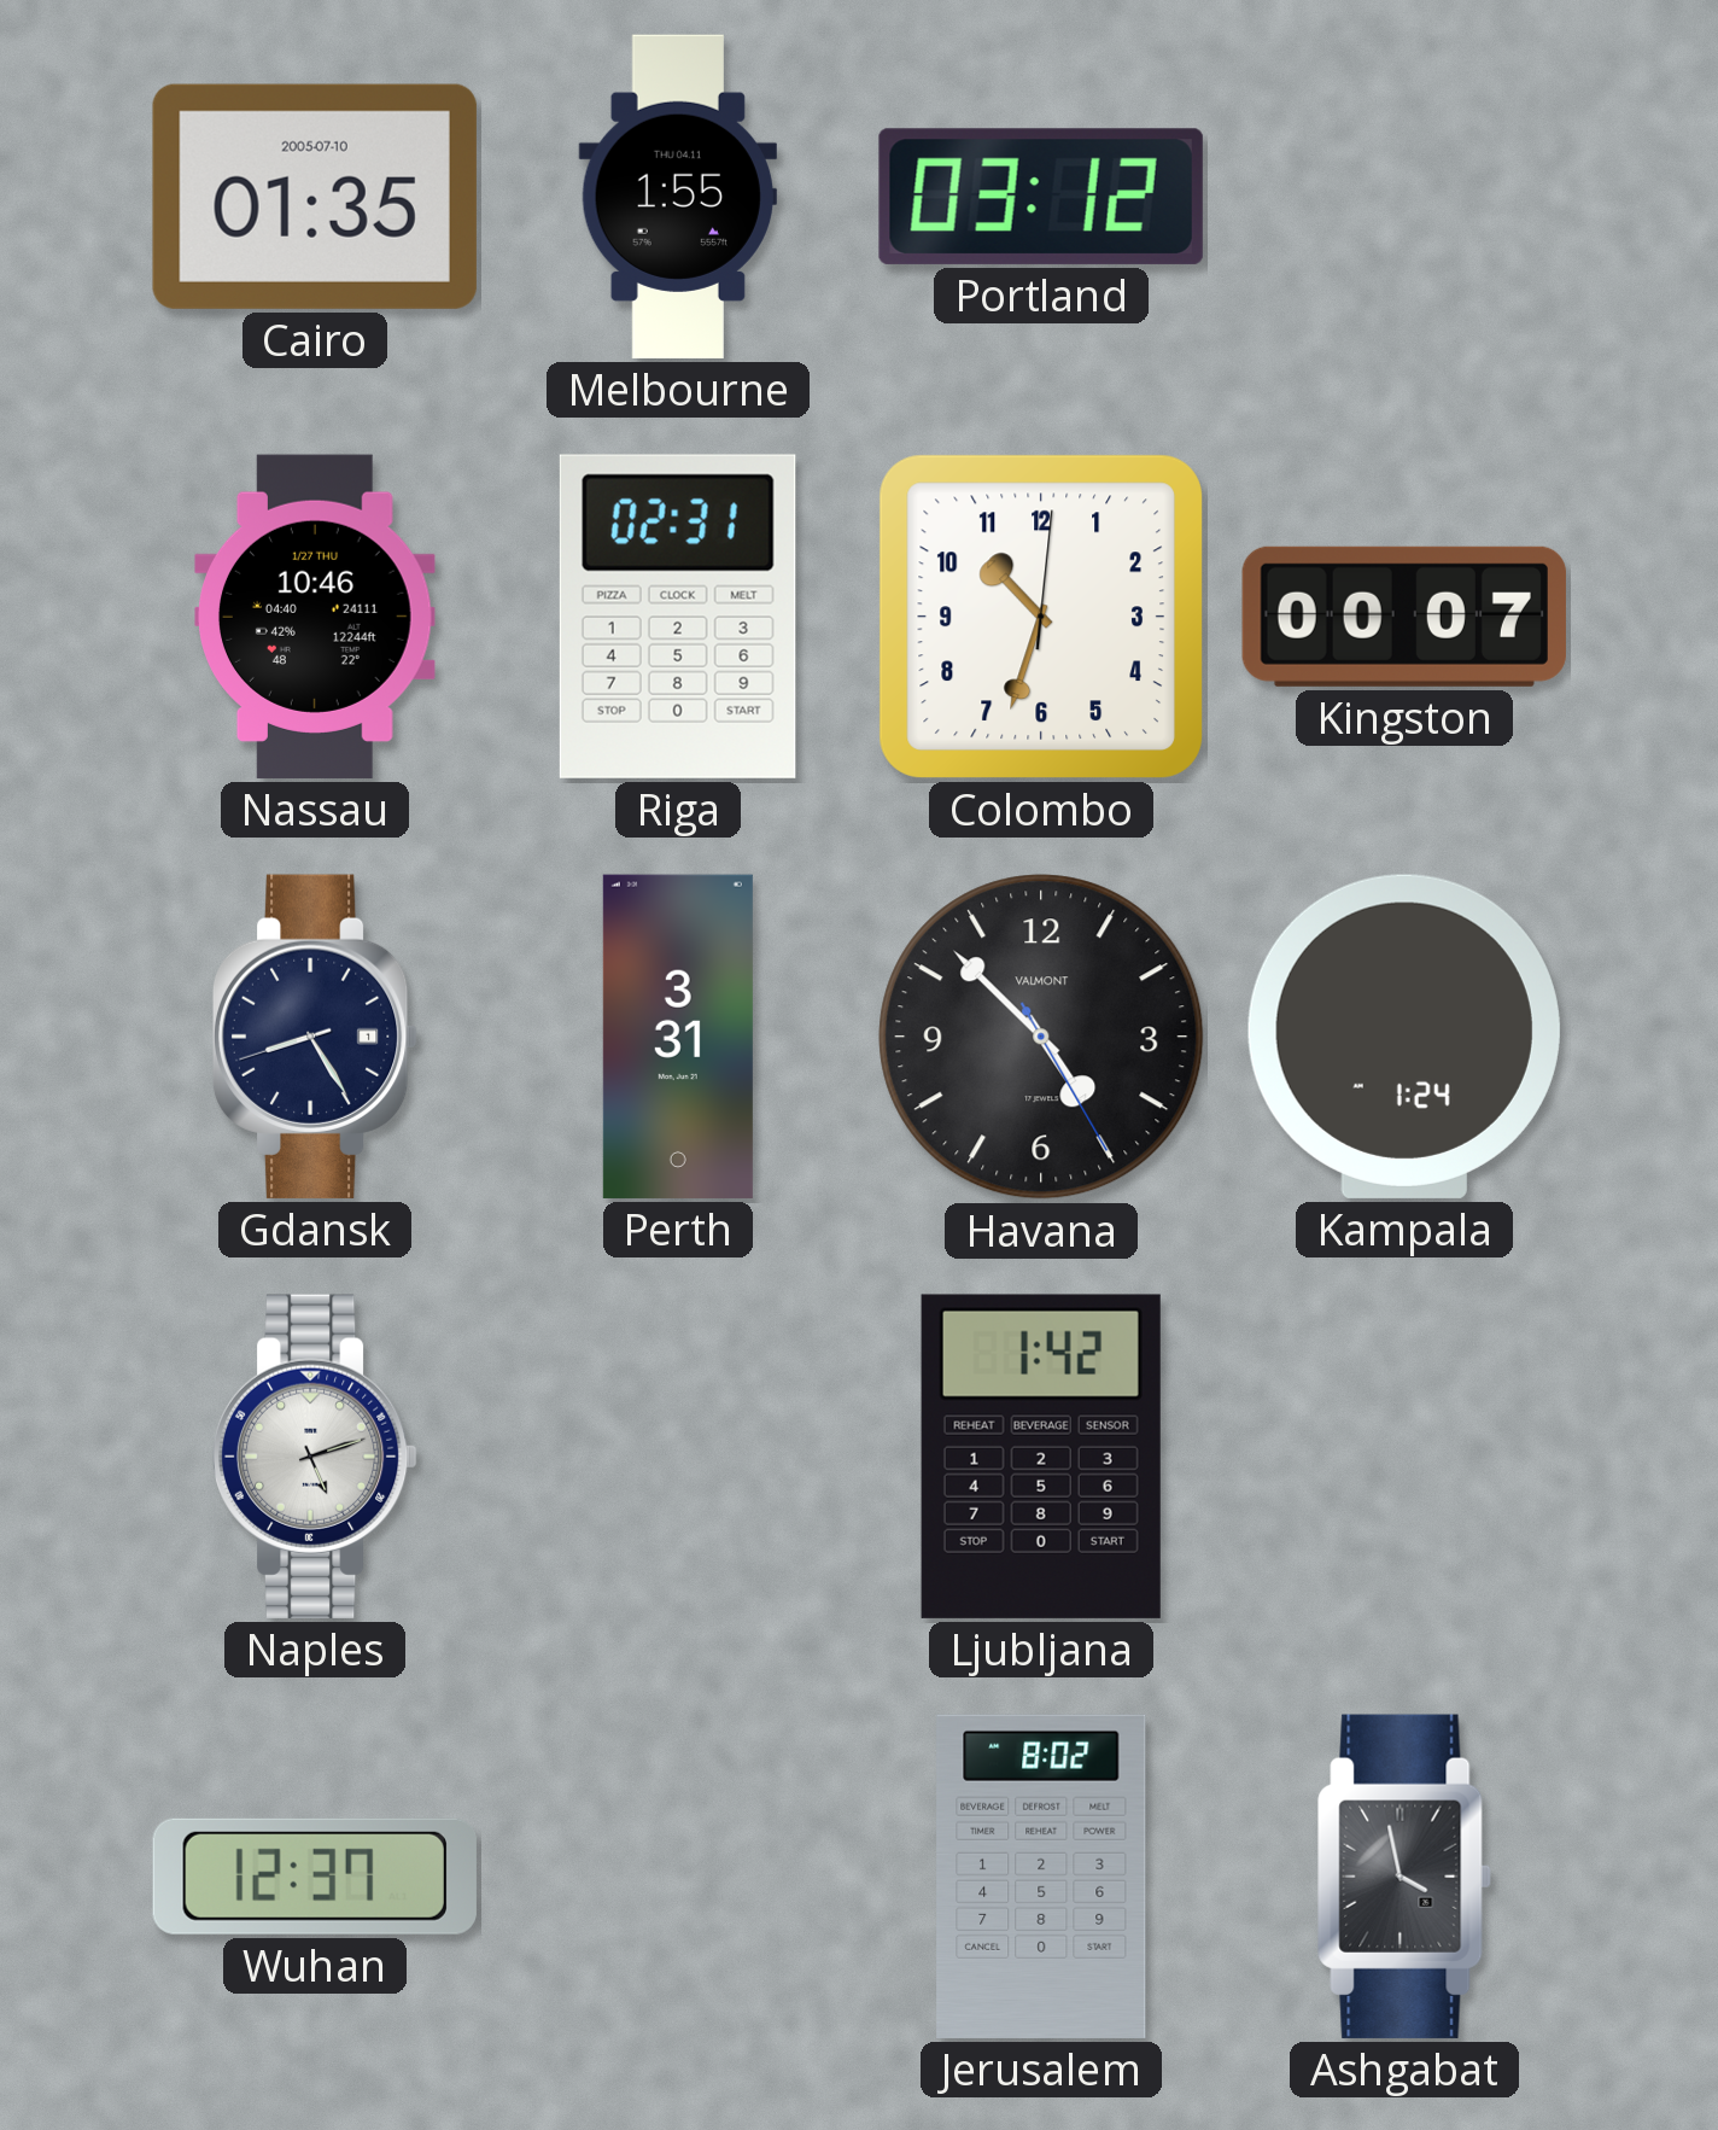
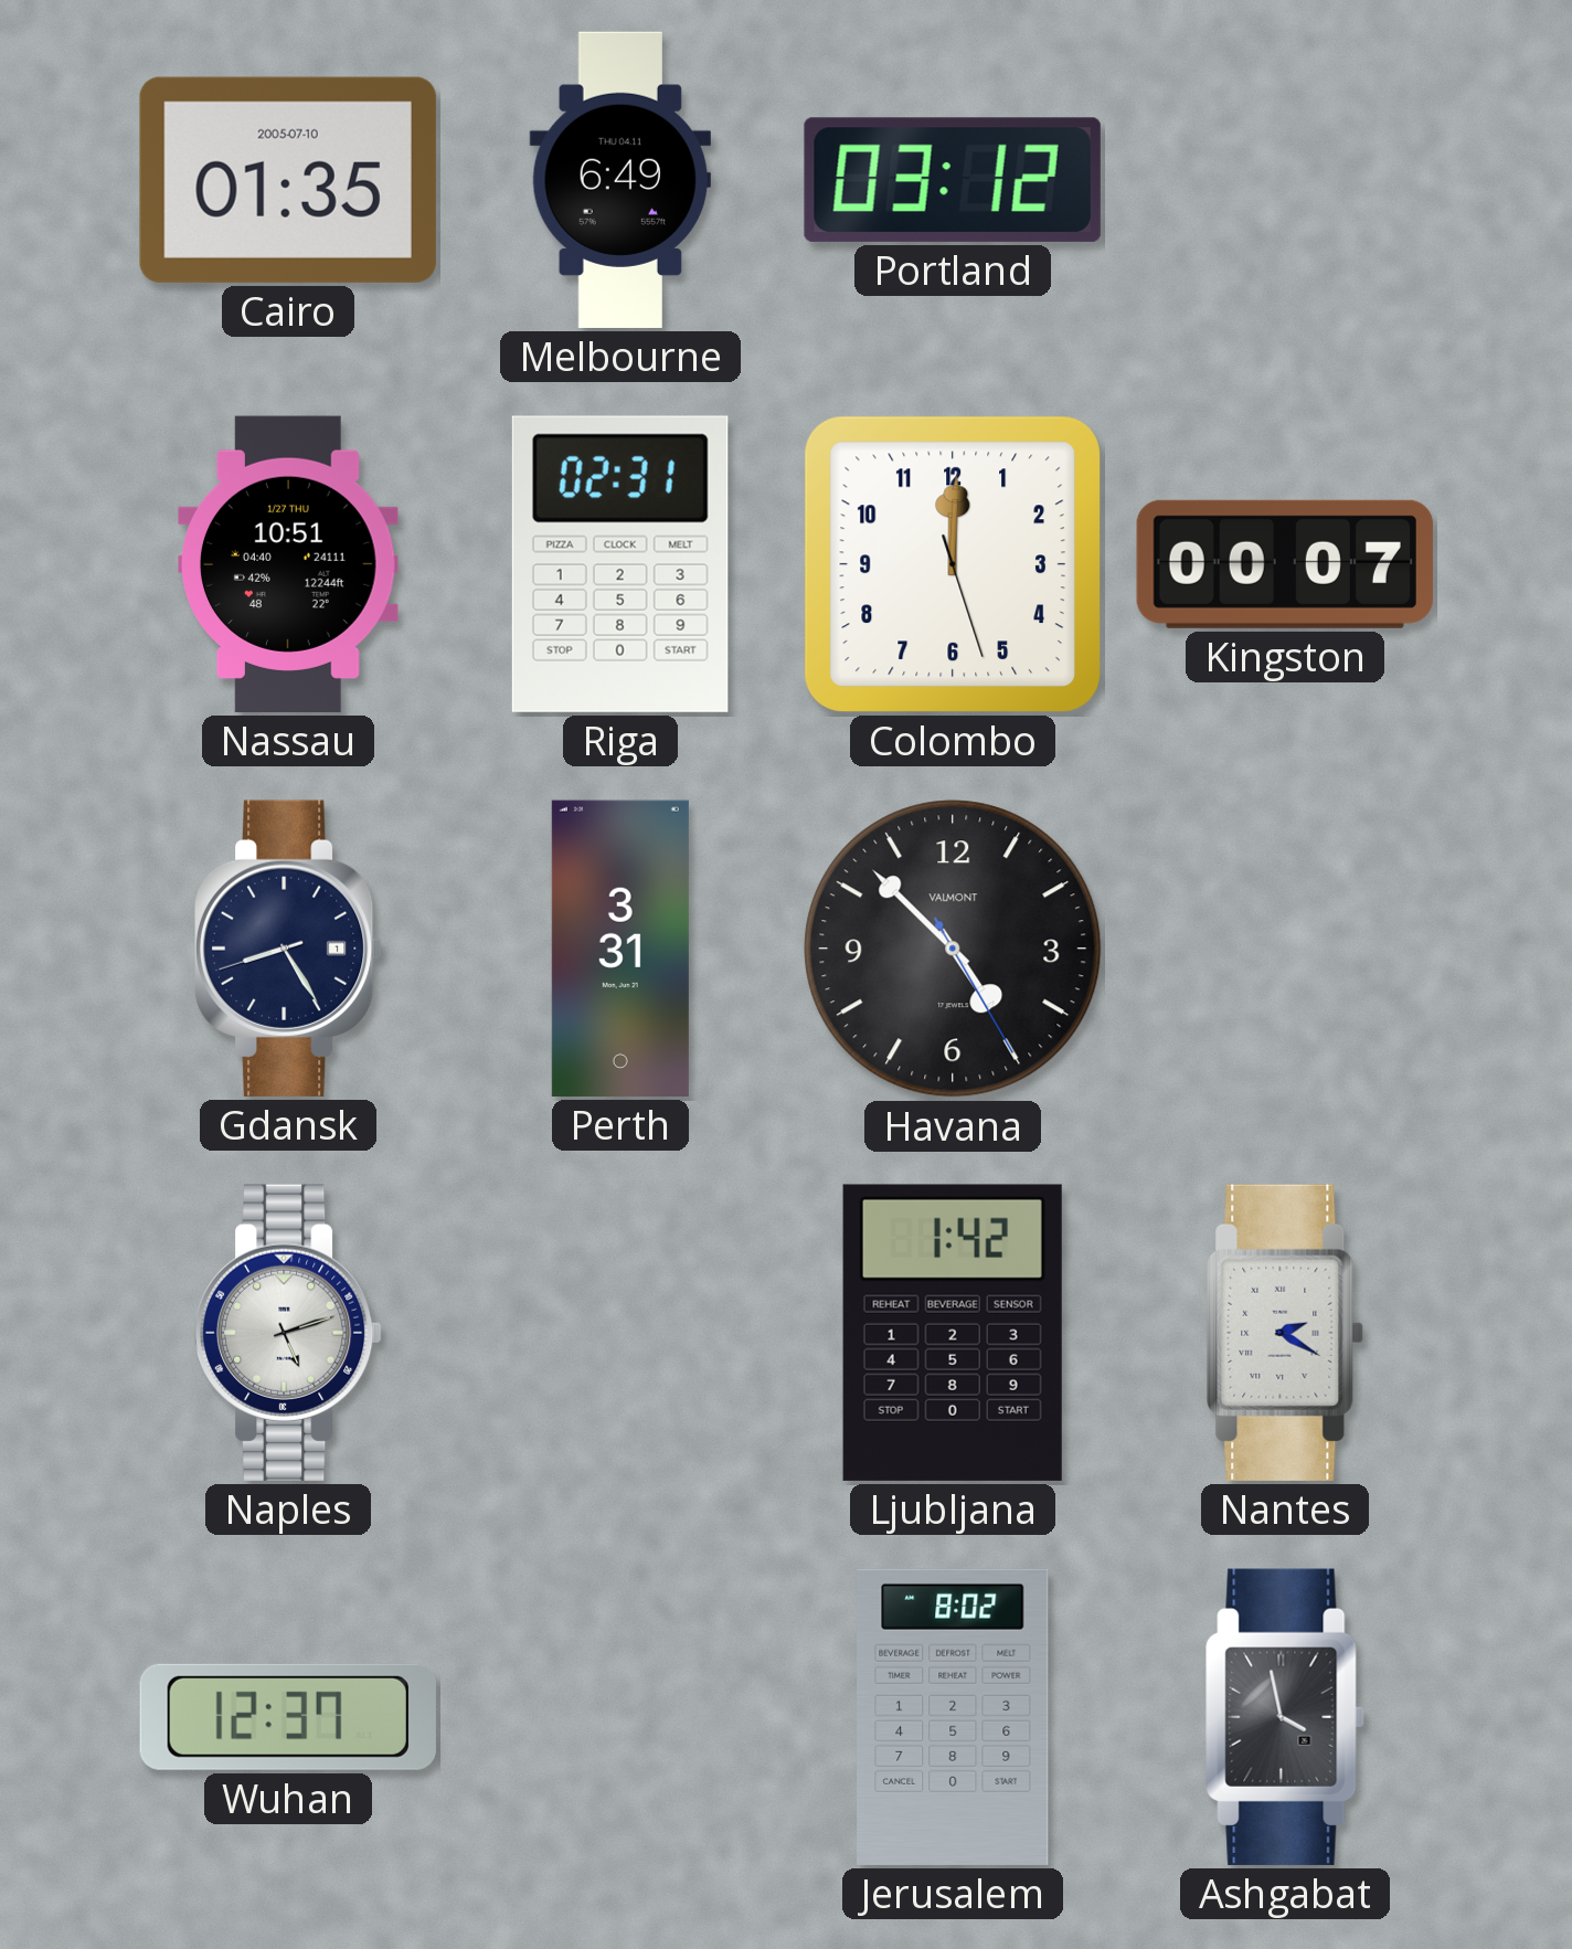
Melbourne: 1:55 -> 6:49 (620, 180)
Nassau: 10:46 -> 10:51 (288, 564)
Colombo: 10:33 -> 12:00 (953, 564)
Kampala: 1:24 -> none (1404, 1037)
Nantes: none -> 2:20 (1285, 1333)
